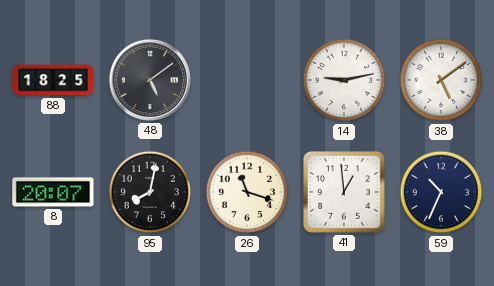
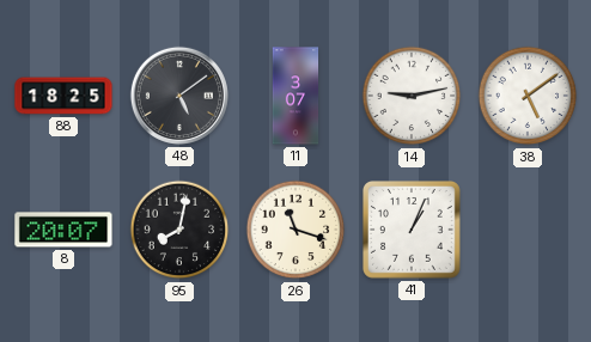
11: none -> 3:07 (295, 96)
41: 12:59 -> 1:04 (413, 231)
59: 10:34 -> none (441, 192)
